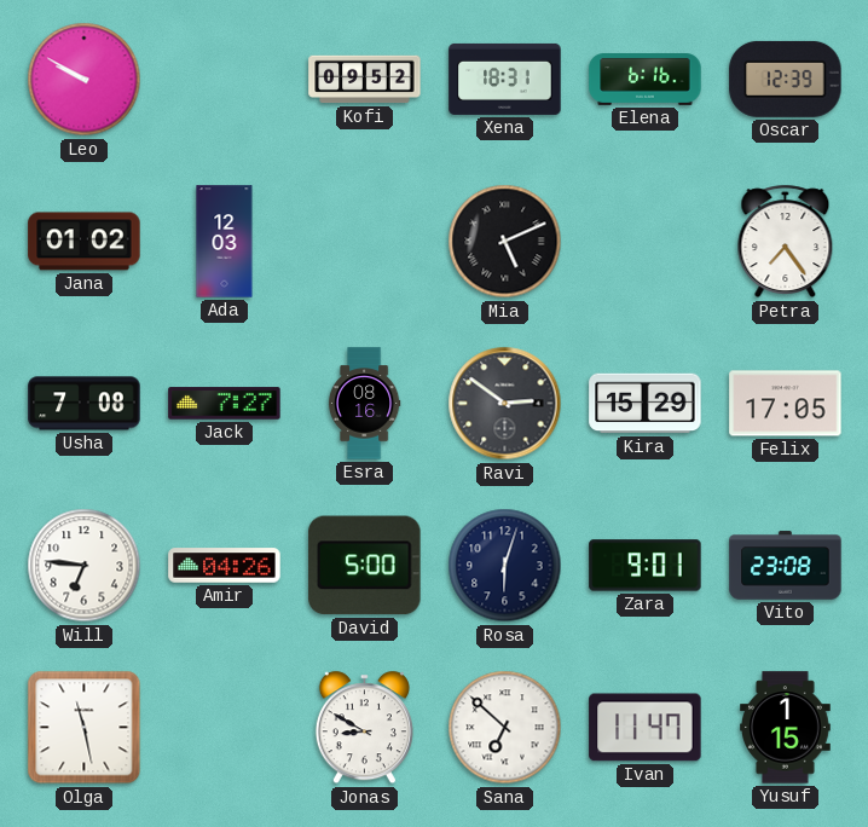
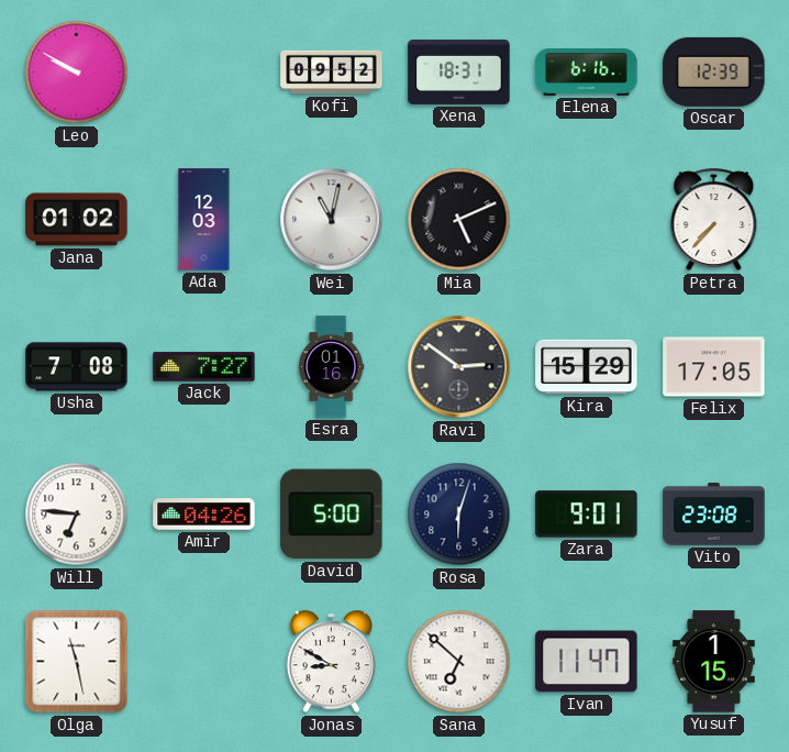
Wei: none -> 11:02 (332, 220)
Petra: 7:24 -> 7:37 (714, 220)
Esra: 08:16 -> 01:16 (331, 367)
